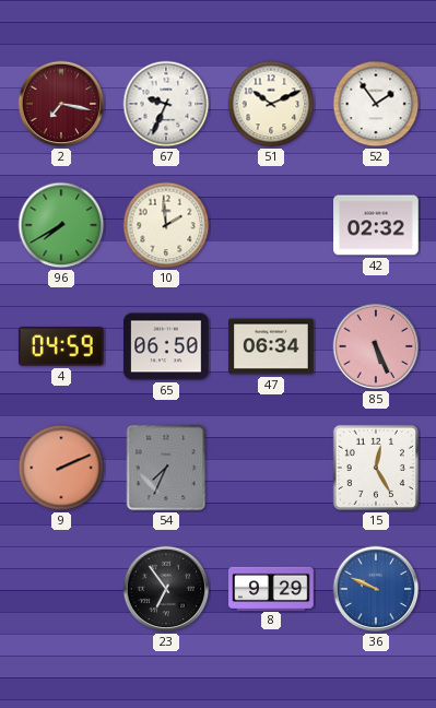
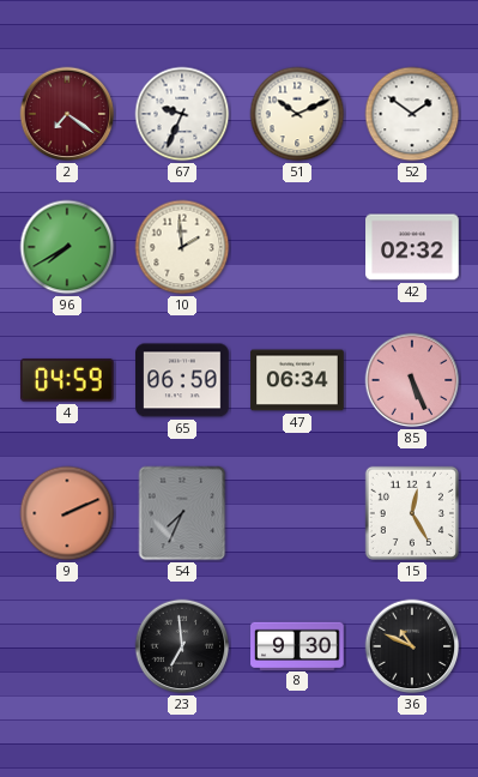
2: 7:17 -> 7:21 (67, 114)
52: 1:54 -> 1:51 (412, 114)
23: 6:54 -> 6:59 (182, 646)
8: 9:29 -> 9:30 (297, 645)
36: 9:49 -> 10:49 (412, 646)
36 dial: blue -> black (412, 646)
